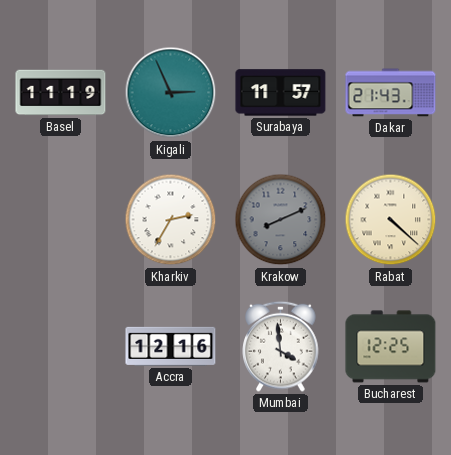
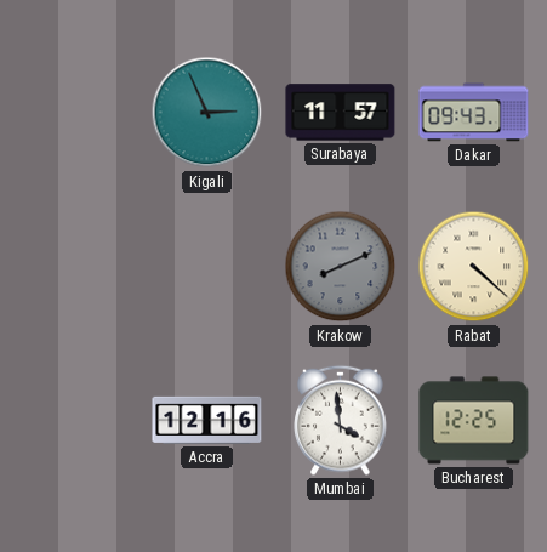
Basel: 11:19 -> none (61, 93)
Dakar: 21:43 -> 09:43 (474, 113)
Kharkiv: 2:35 -> none (171, 220)
